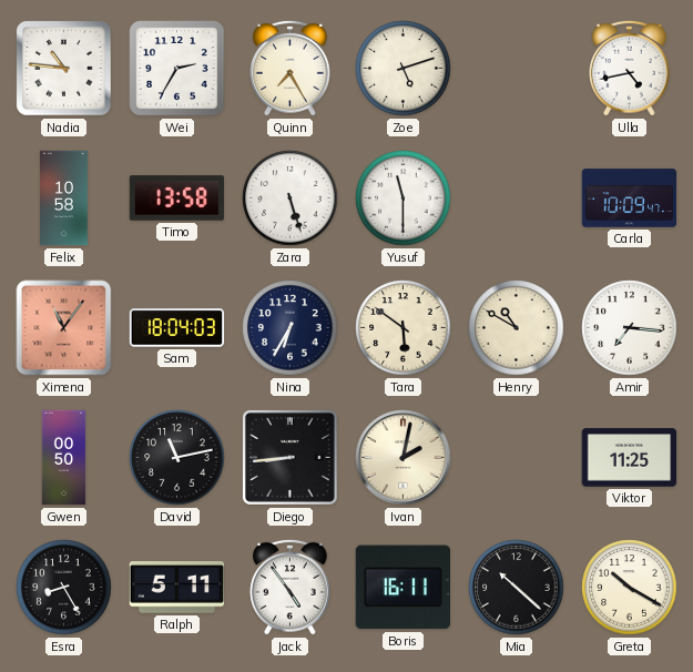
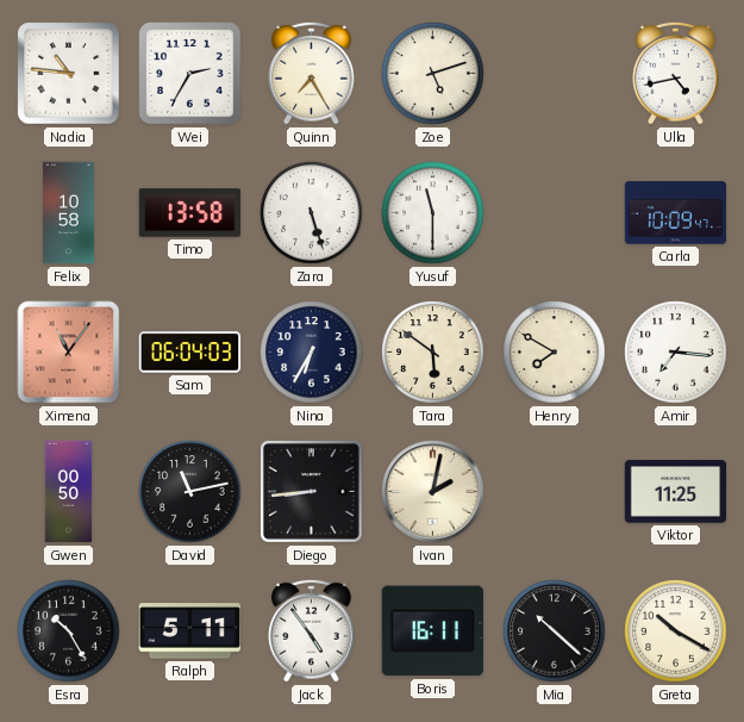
Sam: 18:04 -> 06:04 (190, 353)
Henry: 10:50 -> 7:50 (555, 353)
Esra: 8:25 -> 10:25 (69, 631)
